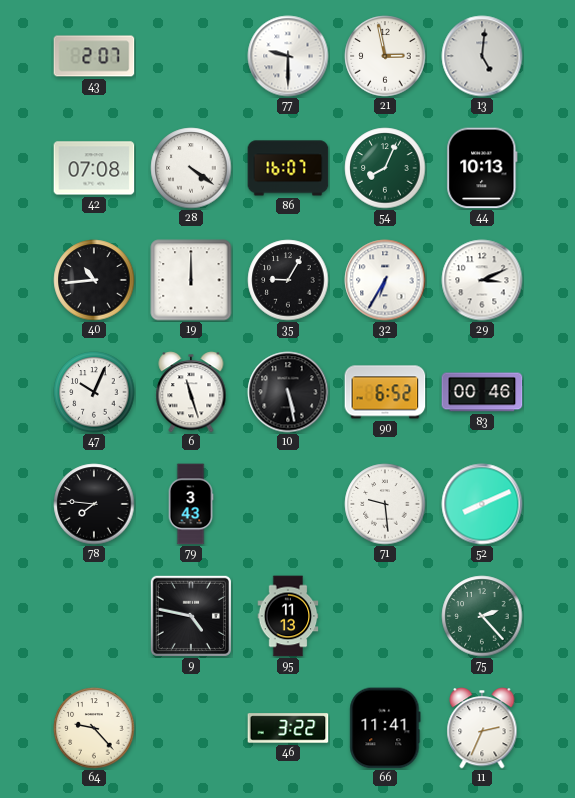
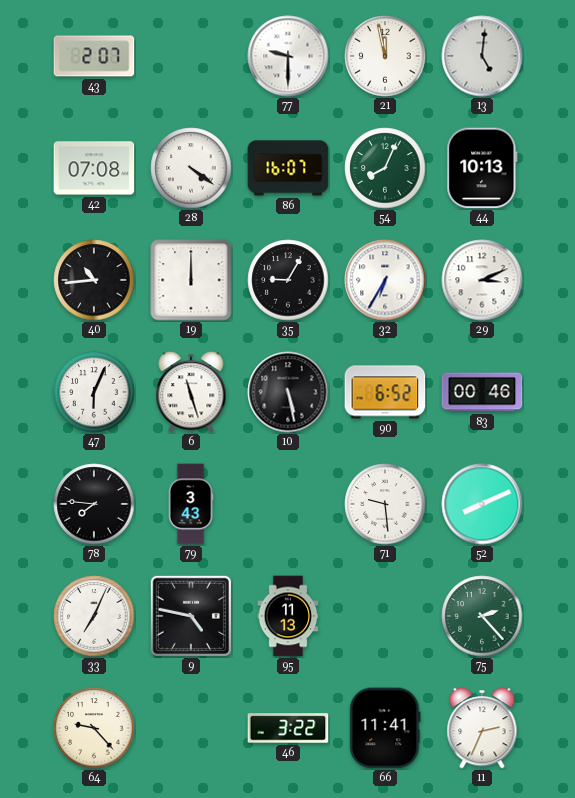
21: 2:58 -> 11:58 (385, 56)
47: 10:04 -> 6:04 (94, 392)
33: none -> 7:04 (94, 616)
